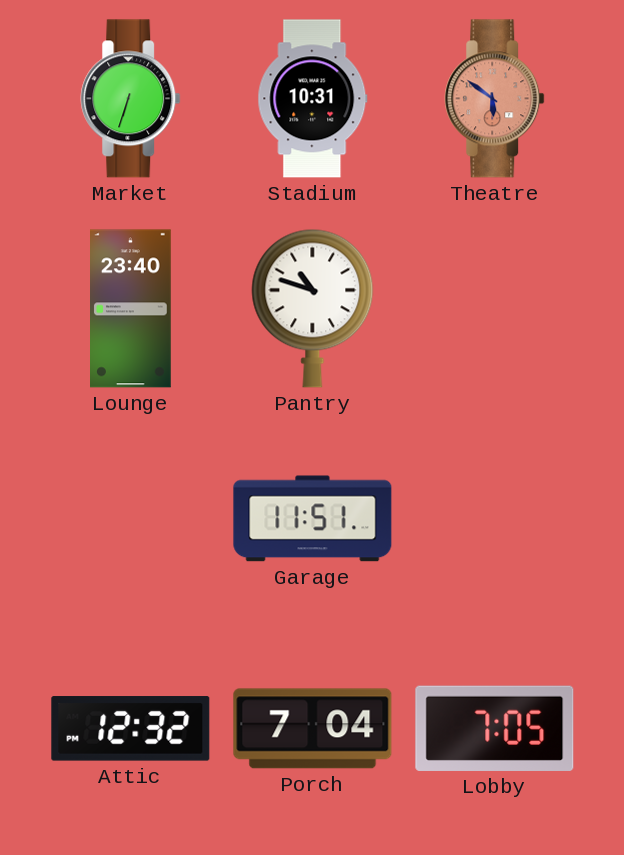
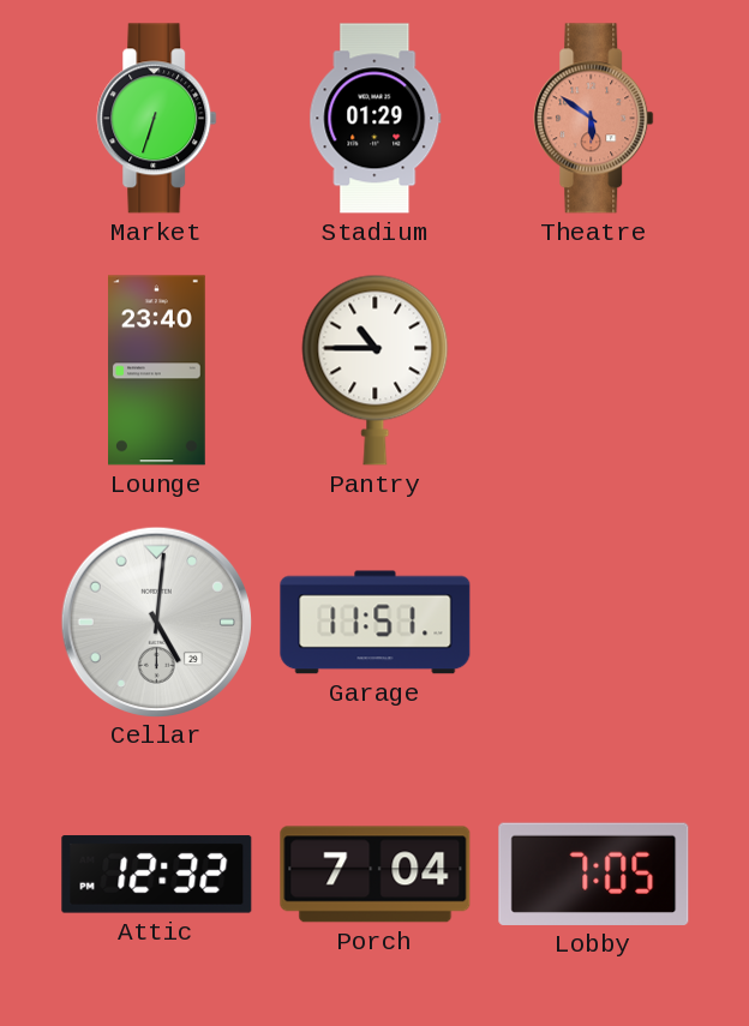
Stadium: 10:31 -> 01:29 (376, 119)
Pantry: 10:48 -> 10:45 (376, 370)
Cellar: none -> 5:01 (156, 622)
